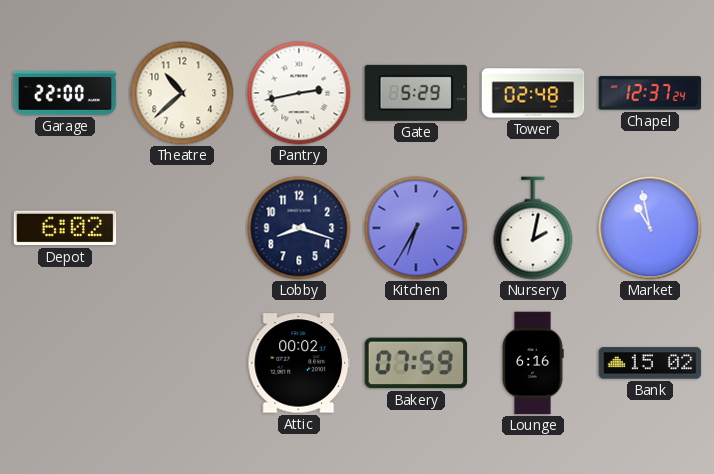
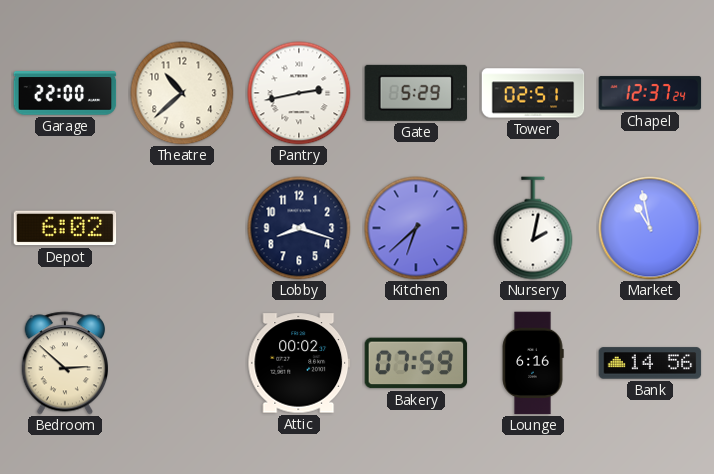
Tower: 02:48 -> 02:51 (533, 93)
Kitchen: 6:35 -> 6:38 (416, 228)
Bedroom: none -> 2:52 (64, 363)
Bank: 15:02 -> 14:56 (650, 363)
